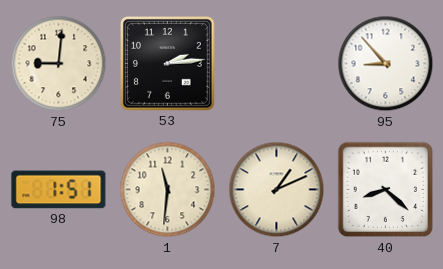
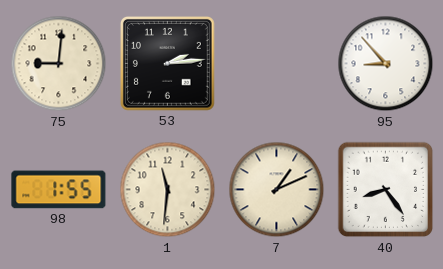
98: 1:51 -> 1:55 (59, 190)
40: 8:22 -> 8:24 (386, 190)
